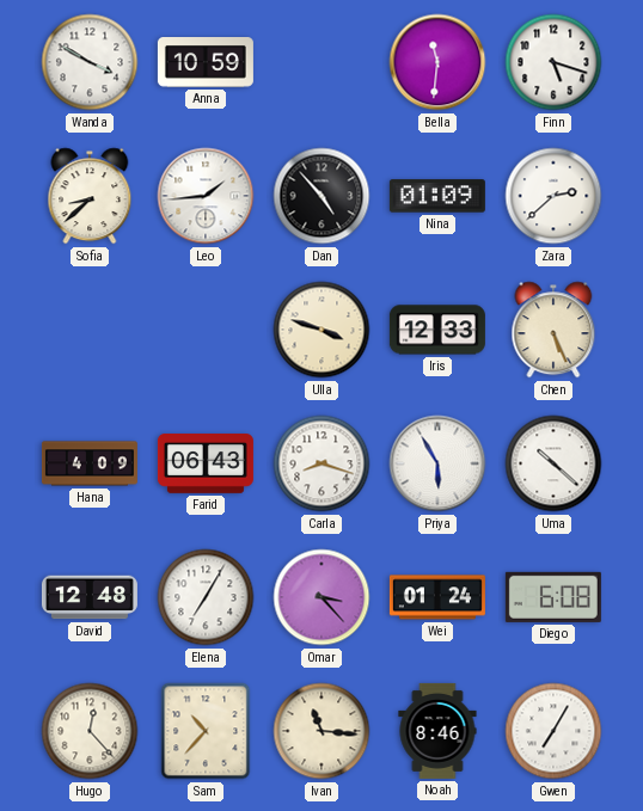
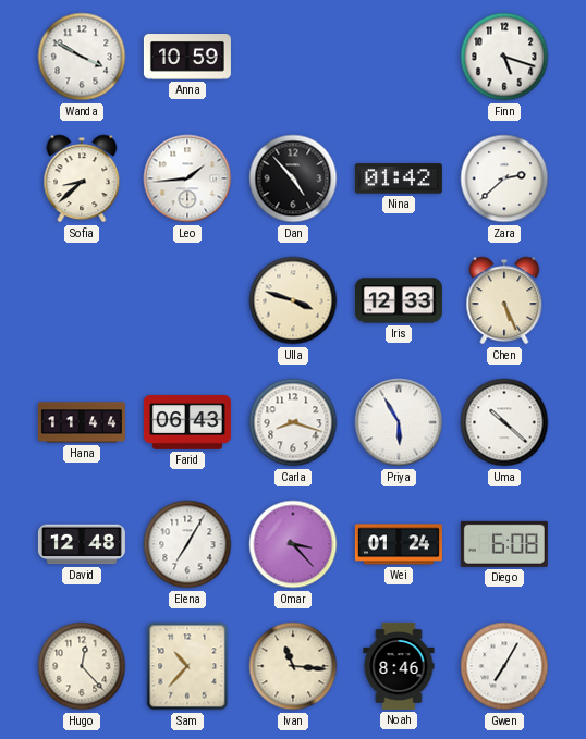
Bella: 11:31 -> none (437, 62)
Nina: 01:09 -> 01:42 (399, 178)
Hana: 4:09 -> 11:44 (82, 422)
